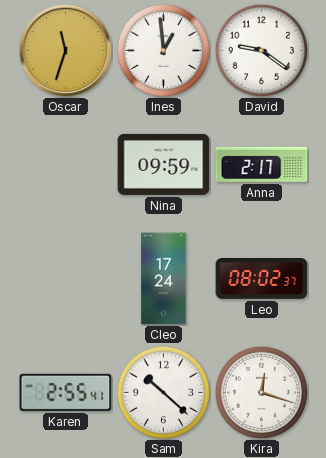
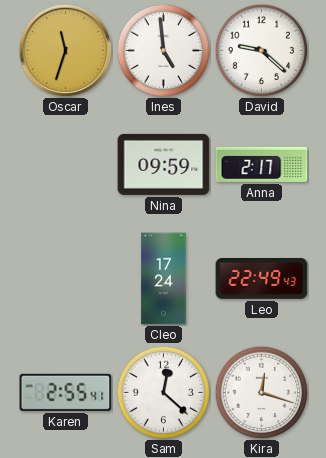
Ines: 12:59 -> 4:59 (163, 50)
David: 9:21 -> 9:22 (261, 50)
Leo: 08:02 -> 22:49 (262, 279)
Sam: 10:22 -> 12:22 (163, 392)
